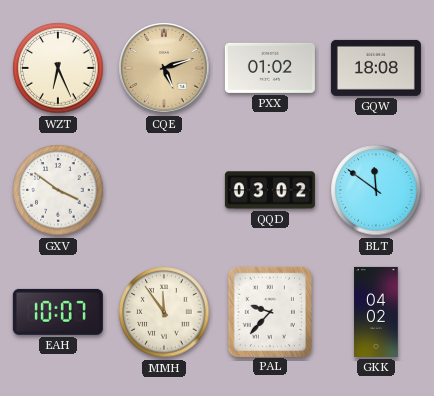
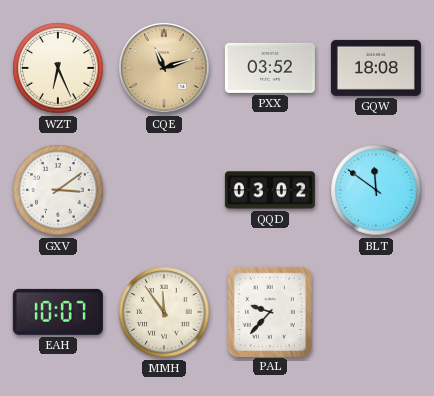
CQE: 5:12 -> 11:12 (164, 68)
PXX: 01:02 -> 03:52 (270, 68)
GXV: 3:51 -> 3:09 (58, 190)
GKK: 04:02 -> none (376, 312)
